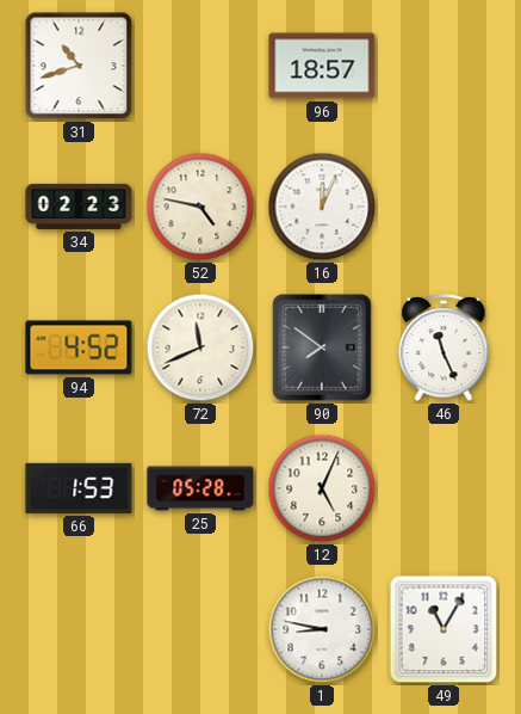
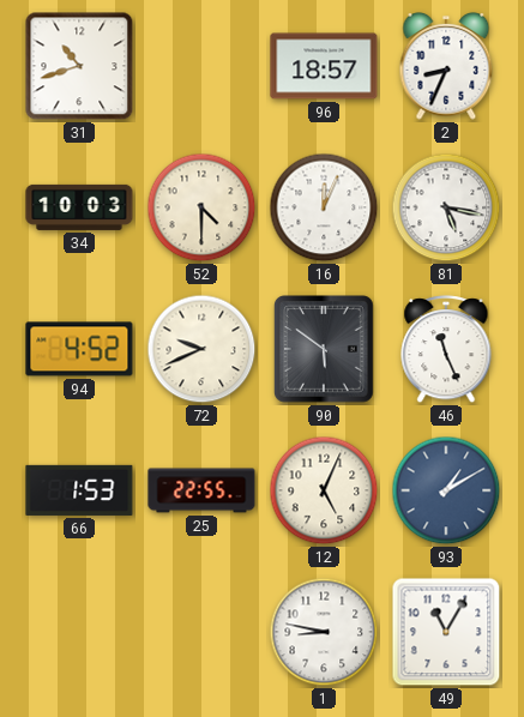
2: none -> 8:34 (446, 67)
34: 02:23 -> 10:03 (79, 207)
52: 4:47 -> 4:30 (201, 207)
81: none -> 5:17 (446, 207)
72: 11:41 -> 9:41 (201, 349)
90: 7:51 -> 5:51 (325, 350)
25: 05:28 -> 22:55 (201, 490)
93: none -> 1:10 (446, 490)
